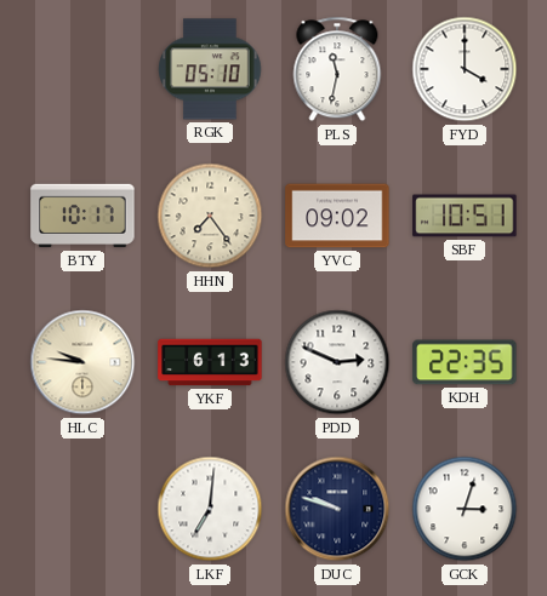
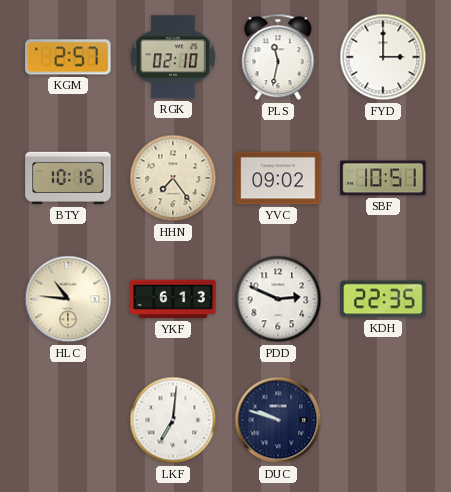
KGM: none -> 2:57 (68, 57)
RGK: 05:10 -> 02:10 (173, 57)
FYD: 4:00 -> 3:00 (383, 57)
BTY: 10:17 -> 10:16 (68, 178)
HLC: 9:46 -> 10:46 (68, 299)
GCK: 3:03 -> none (465, 509)
